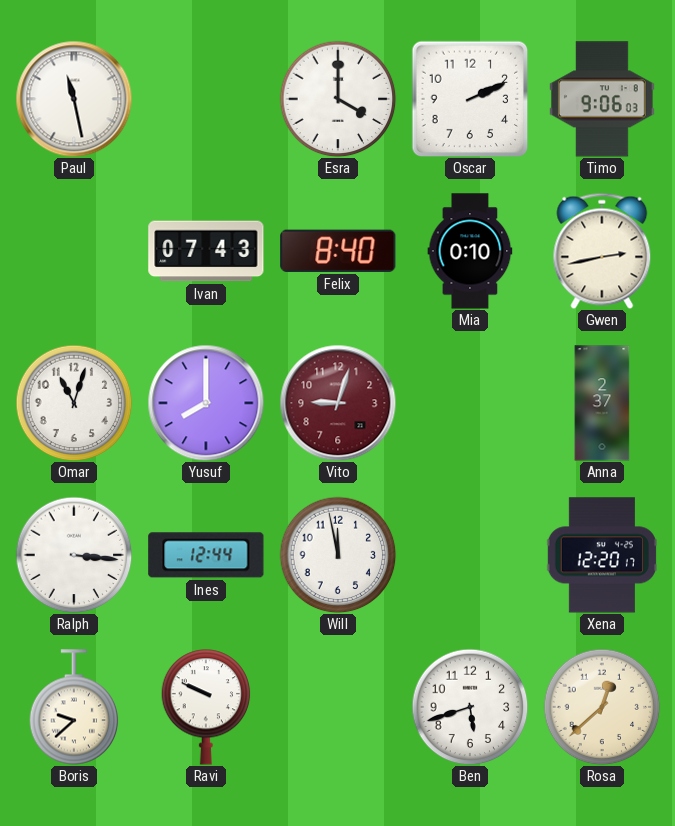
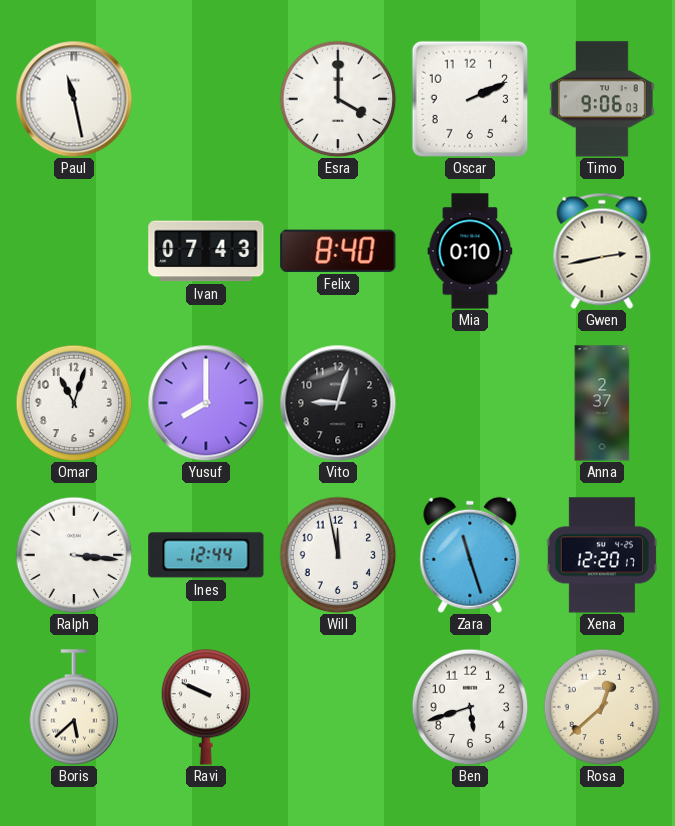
Vito dial: burgundy -> black (338, 403)
Zara: none -> 11:27 (470, 555)
Boris: 9:38 -> 5:38 (74, 707)
